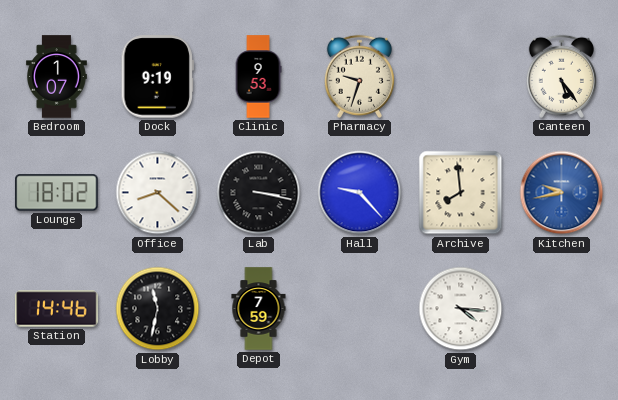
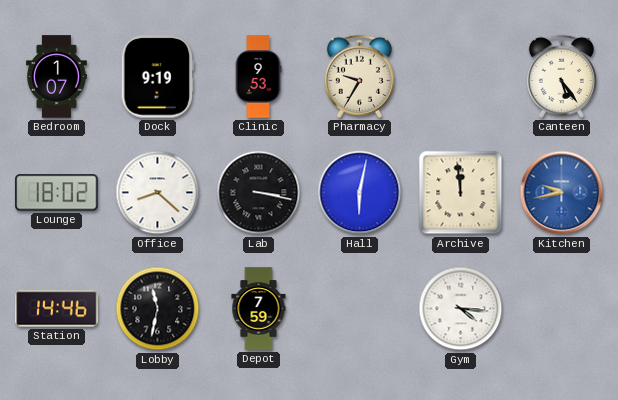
Pharmacy: 9:33 -> 9:35 (359, 76)
Hall: 9:23 -> 6:02 (360, 193)
Archive: 7:59 -> 11:59 (461, 193)
